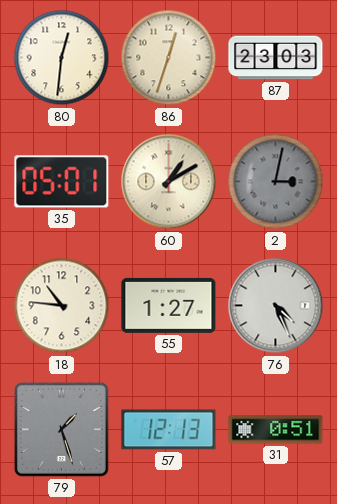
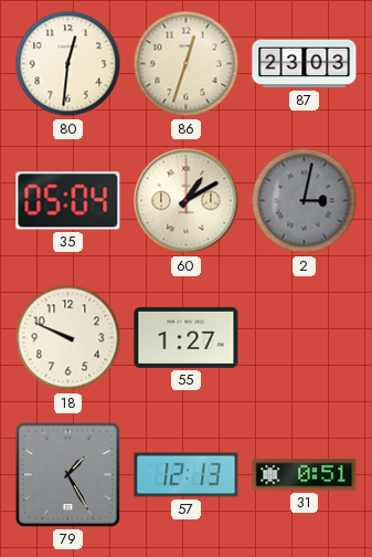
35: 05:01 -> 05:04 (68, 201)
18: 10:46 -> 9:49 (68, 338)
76: 4:26 -> none (276, 306)
79: 1:27 -> 1:25 (67, 474)
